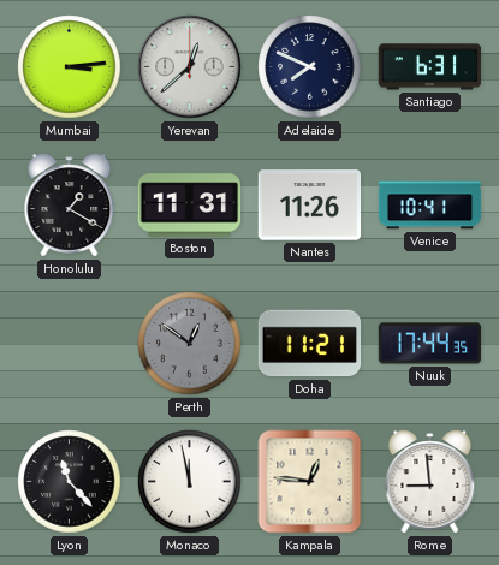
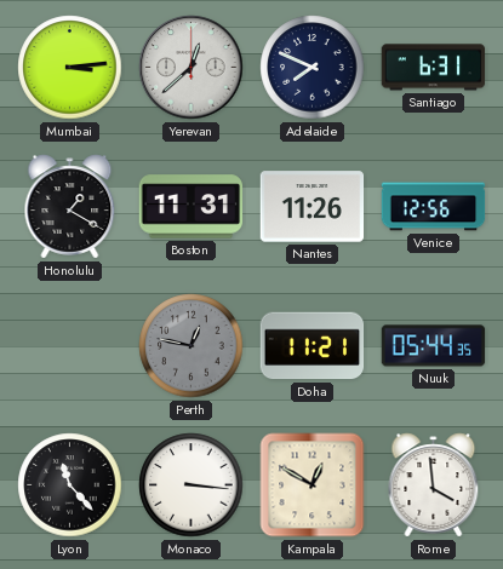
Venice: 10:41 -> 12:56 (434, 207)
Perth: 12:51 -> 12:47 (192, 346)
Nuuk: 17:44 -> 05:44 (434, 346)
Monaco: 11:58 -> 3:16 (192, 485)
Kampala: 12:46 -> 12:50 (313, 485)
Rome: 8:59 -> 3:59 (434, 485)
